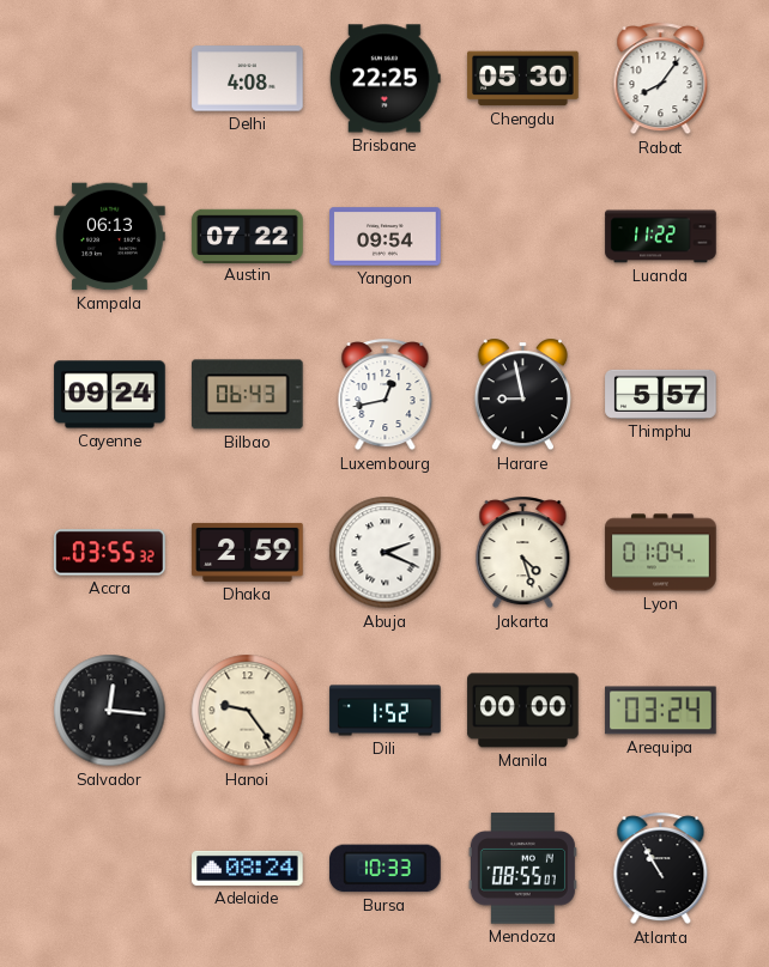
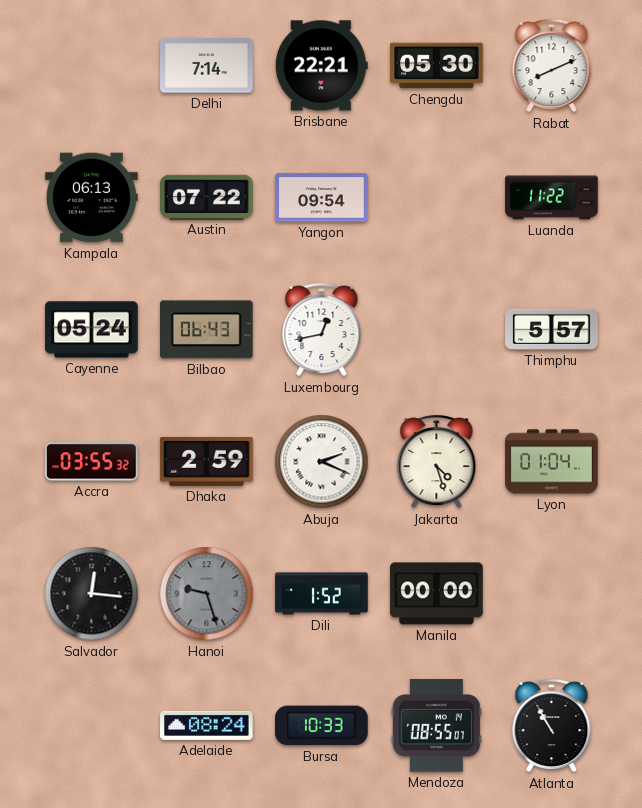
Delhi: 4:08 -> 7:14 (207, 66)
Brisbane: 22:25 -> 22:21 (321, 66)
Rabat: 8:06 -> 8:11 (552, 66)
Cayenne: 09:24 -> 05:24 (92, 330)
Harare: 8:58 -> none (522, 395)
Hanoi: 9:24 -> 9:27 (207, 594)
Hanoi dial: cream -> grey (207, 594)
Arequipa: 03:24 -> none (661, 711)
